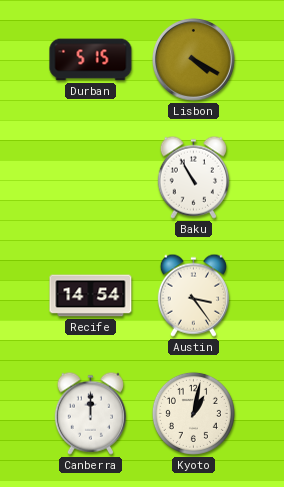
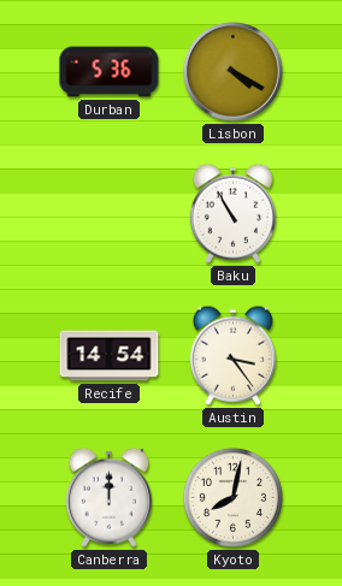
Durban: 5:15 -> 5:36 (110, 72)
Kyoto: 1:02 -> 8:02 (232, 497)
